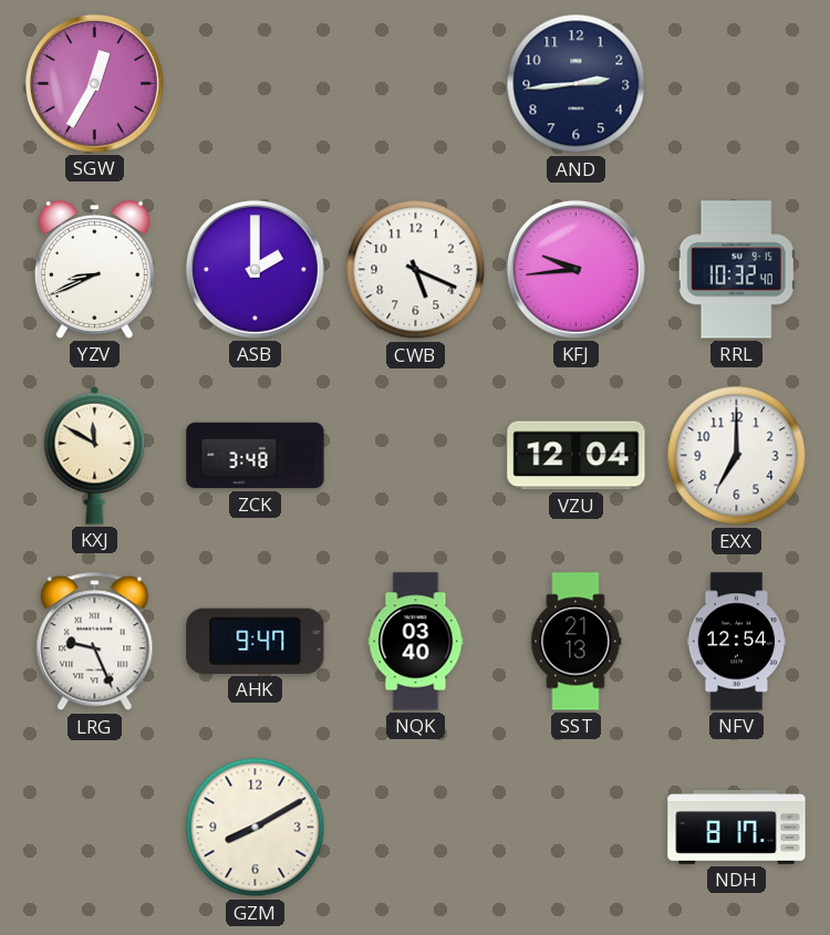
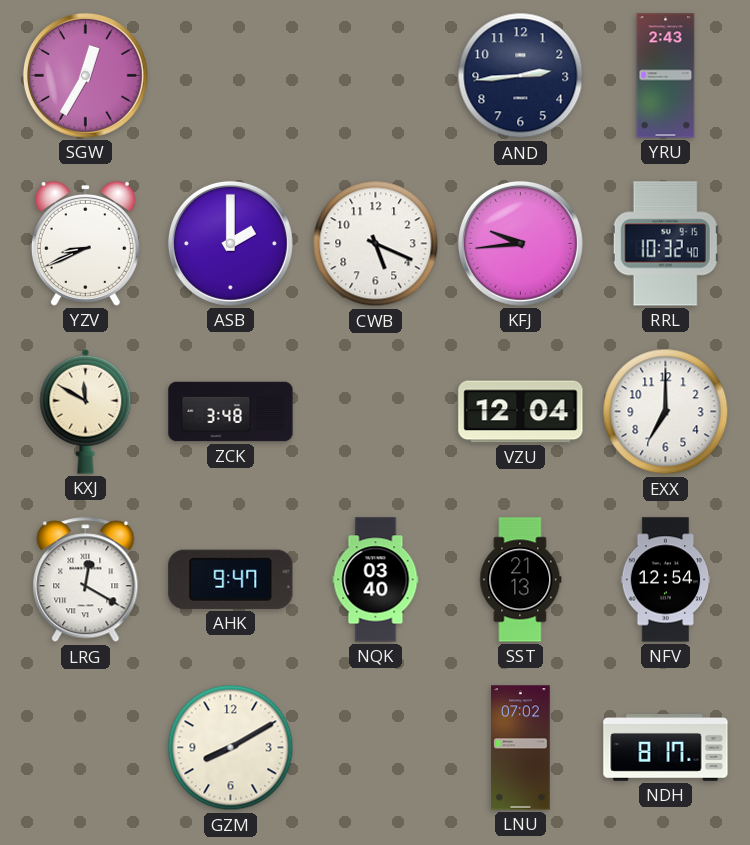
YRU: none -> 2:43 (666, 76)
LRG: 9:26 -> 12:20 (86, 580)
LNU: none -> 07:02 (521, 748)
